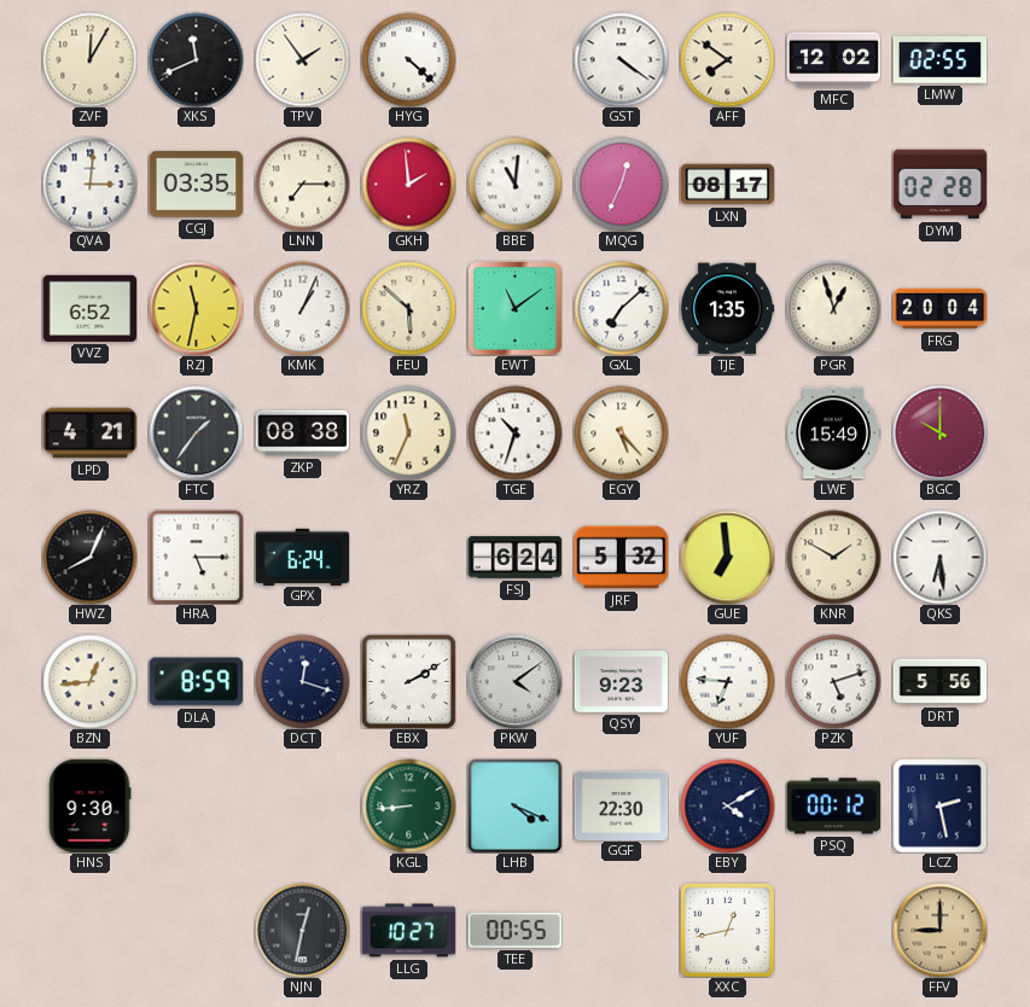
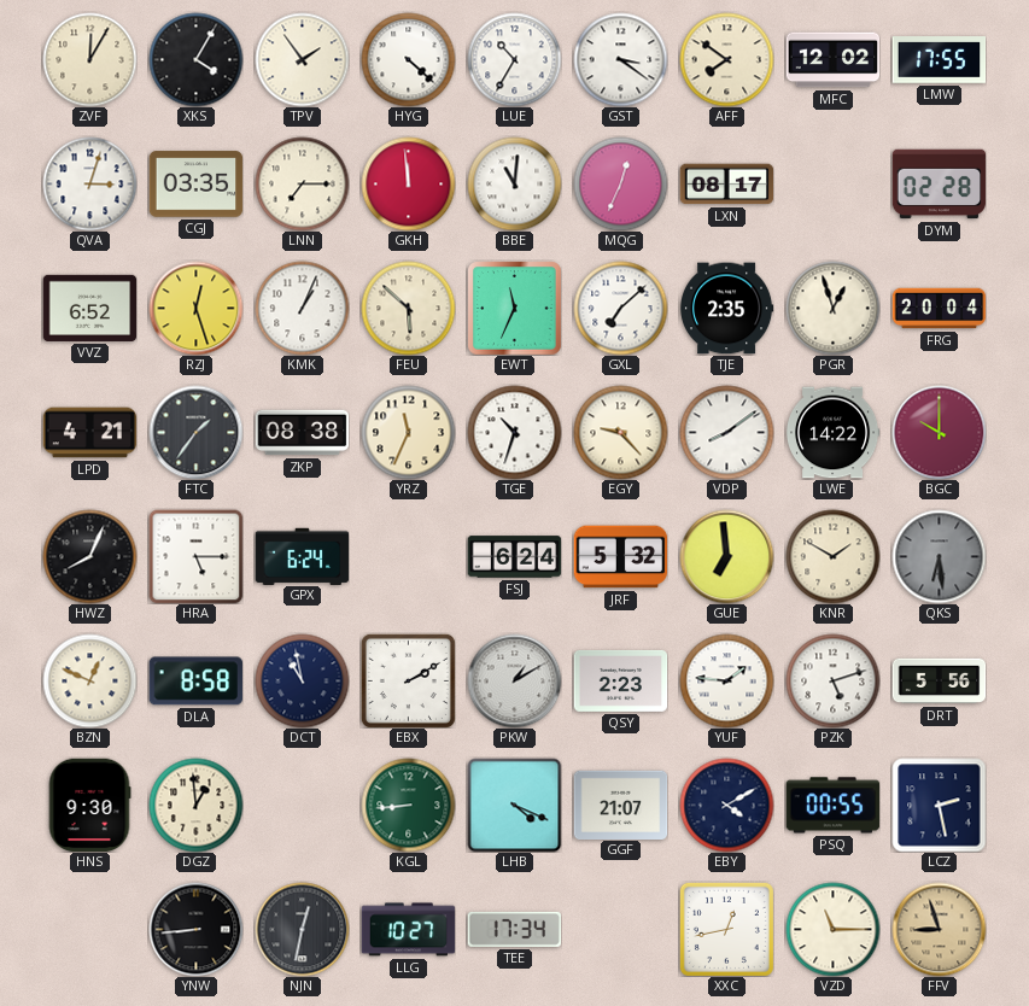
XKS: 11:41 -> 4:05 (195, 59)
LUE: none -> 10:35 (514, 59)
GST: 4:21 -> 3:21 (620, 59)
LMW: 02:55 -> 17:55 (939, 60)
QVA: 3:01 -> 3:03 (89, 183)
GKH: 1:59 -> 11:59 (408, 183)
RZJ: 11:32 -> 12:27 (195, 308)
EWT: 11:09 -> 11:34 (514, 308)
TJE: 1:35 -> 2:35 (727, 309)
EGY: 5:23 -> 9:23 (620, 432)
VDP: none -> 8:09 (726, 432)
LWE: 15:49 -> 14:22 (832, 433)
QKS dial: white -> grey (939, 556)
BZN: 12:44 -> 12:49 (89, 680)
DLA: 8:59 -> 8:58 (195, 682)
DCT: 12:18 -> 10:58 (302, 680)
PKW: 4:09 -> 1:10 (514, 680)
QSY: 9:23 -> 2:23 (620, 680)
YUF: 6:46 -> 1:46 (726, 680)
DGZ: none -> 12:59 (195, 805)
GGF: 22:30 -> 21:07 (620, 805)
PSQ: 00:12 -> 00:55 (832, 806)
YNW: none -> 8:44 (195, 929)
TEE: 00:55 -> 17:34 (514, 929)
VZD: none -> 11:15 (832, 929)
FFV: 9:00 -> 8:57 (939, 929)
